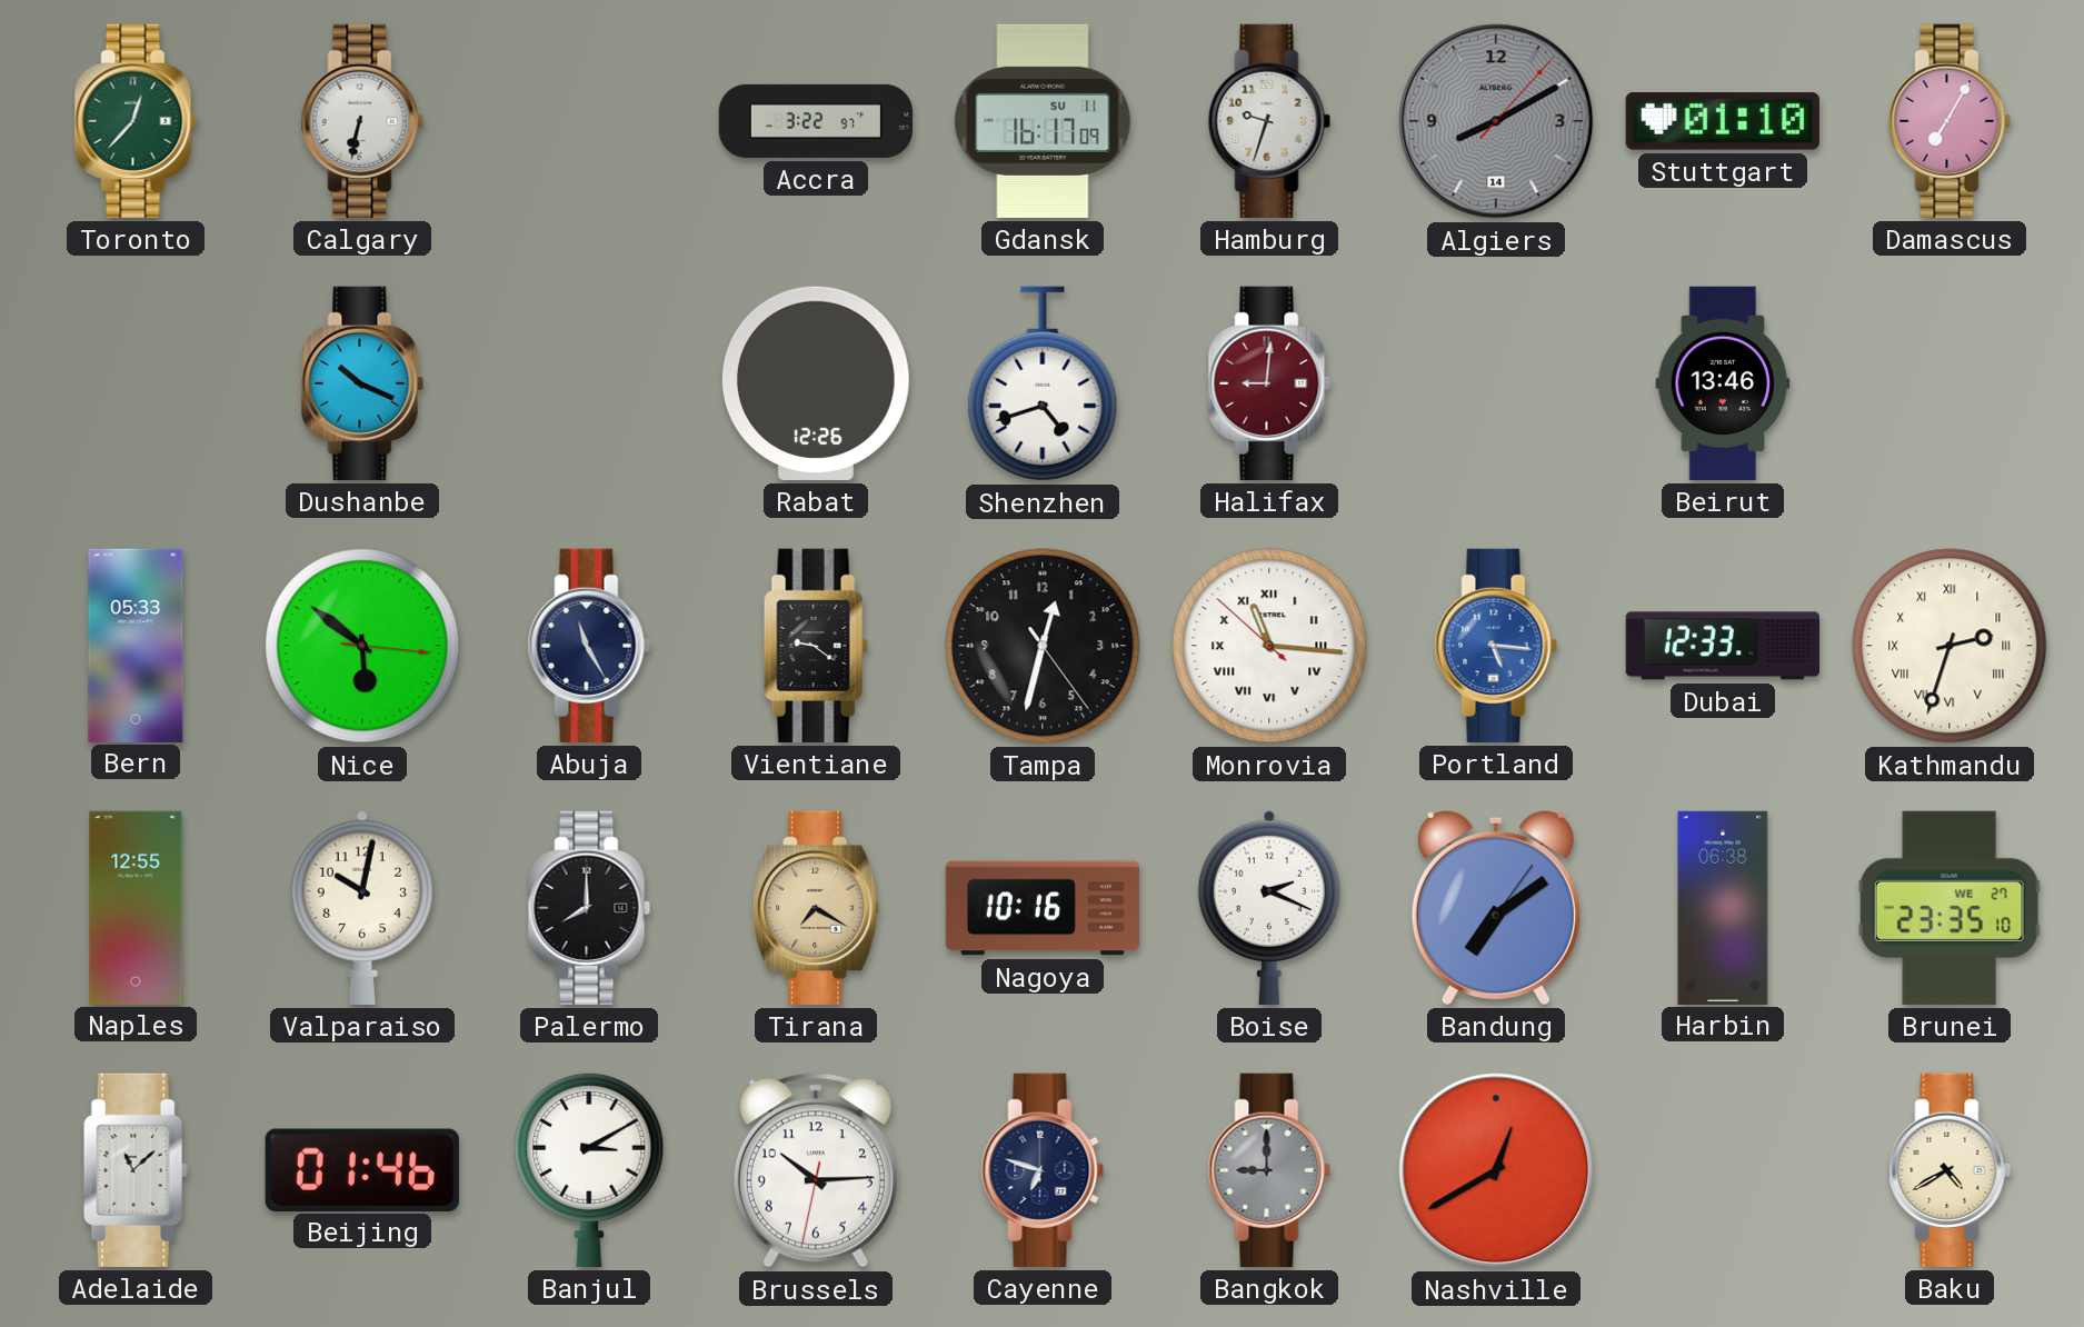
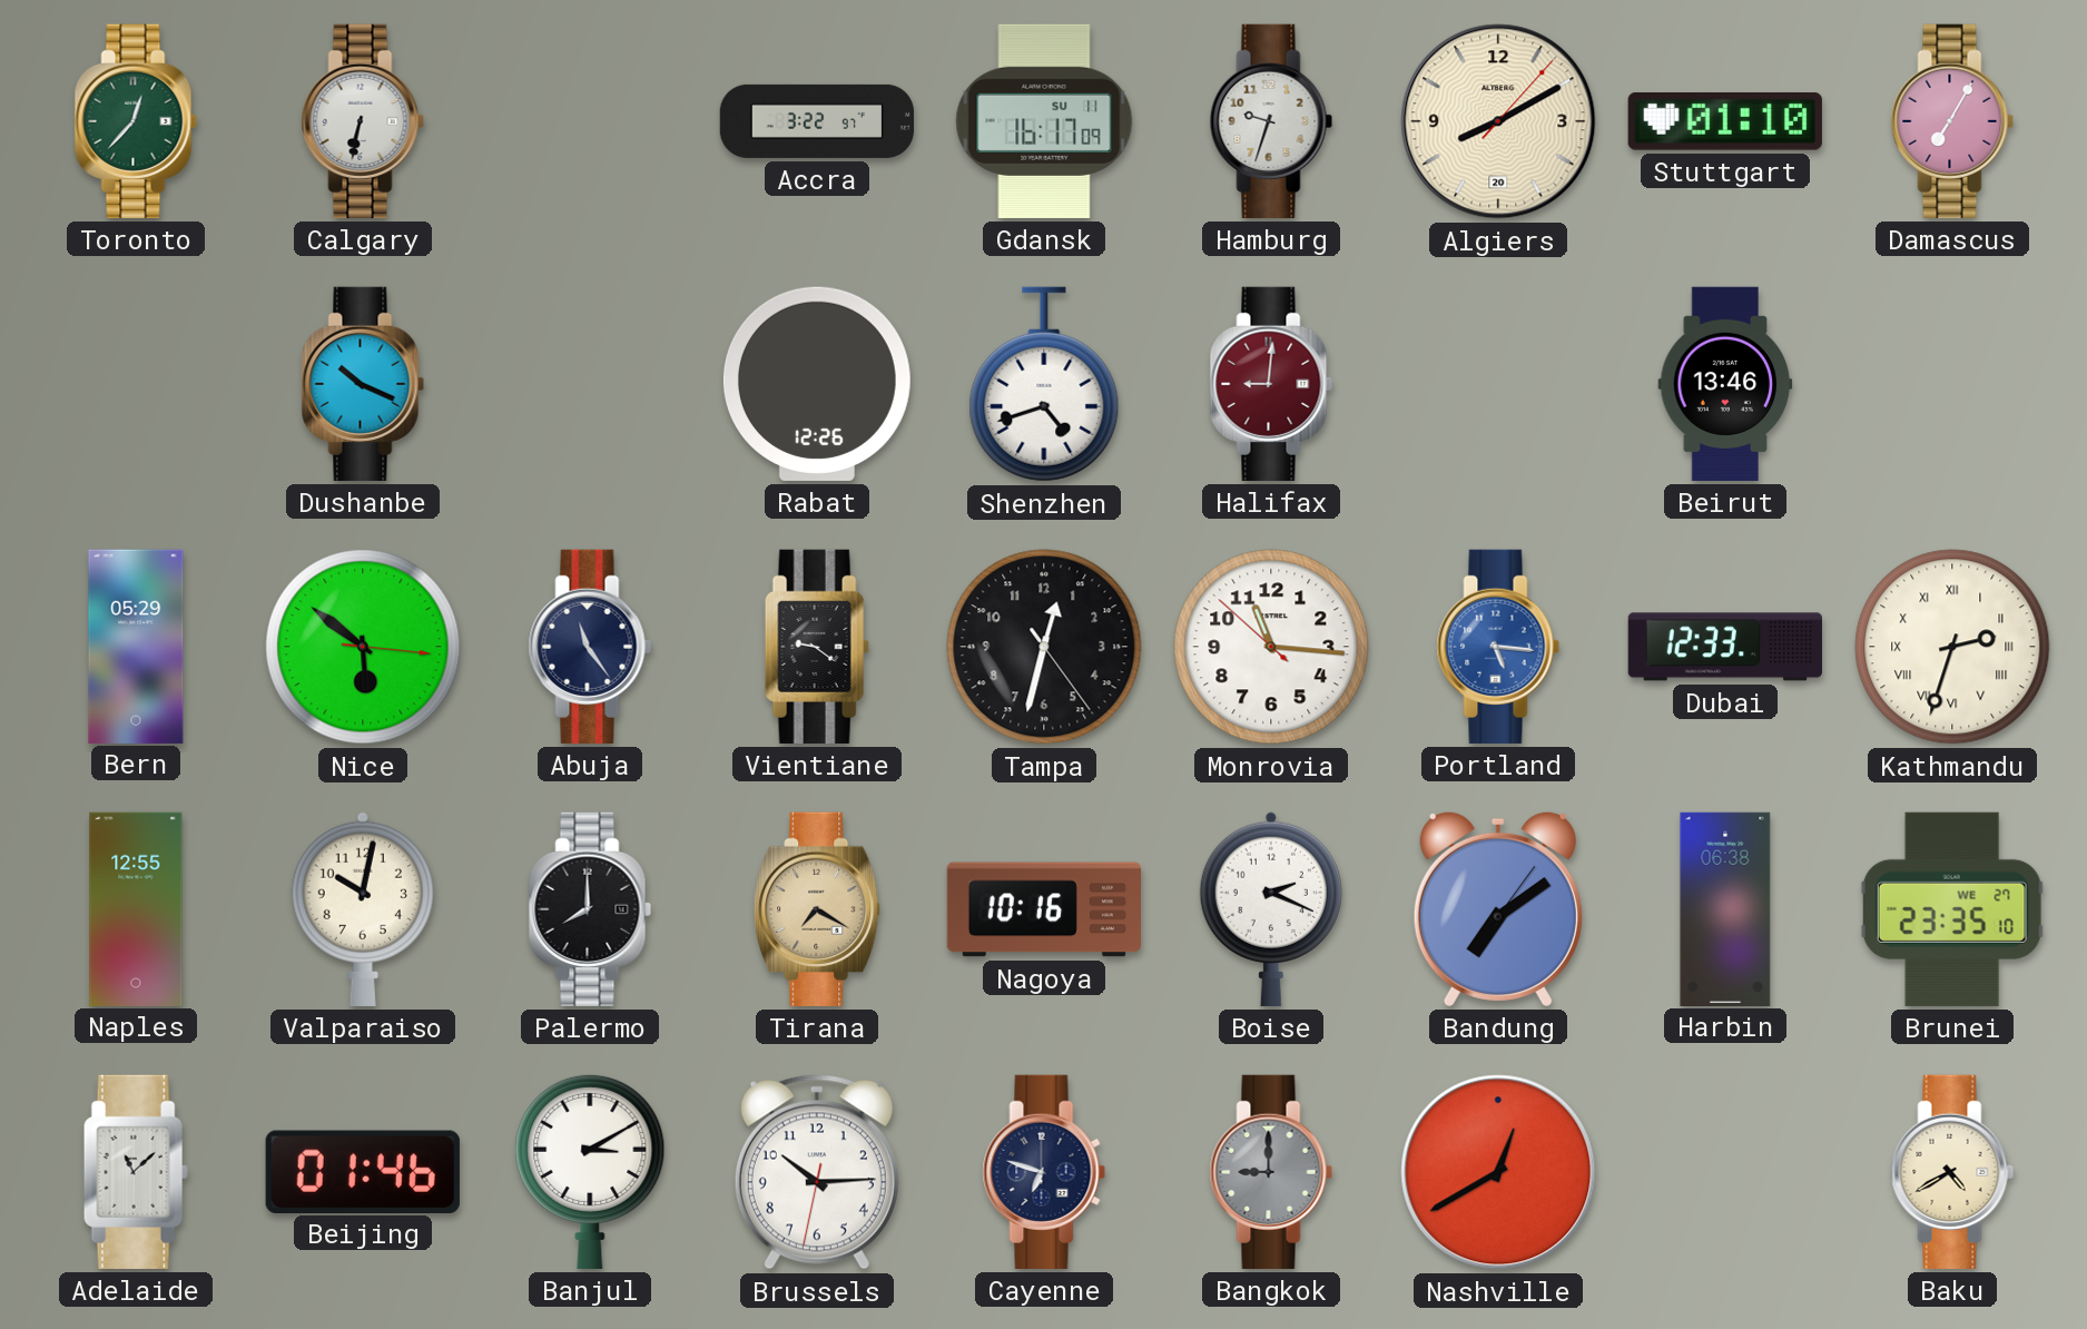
Algiers date: 14 -> 20 (1498, 121)
Algiers dial: grey -> cream (1498, 121)
Bern: 05:33 -> 05:29 (136, 646)
Abuja: 11:25 -> 11:24 (590, 647)
Monrovia numerals: Roman -> Arabic (1271, 647)
